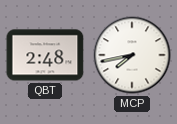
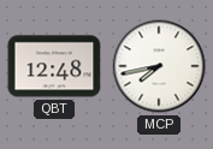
QBT: 2:48 -> 12:48 (54, 66)
